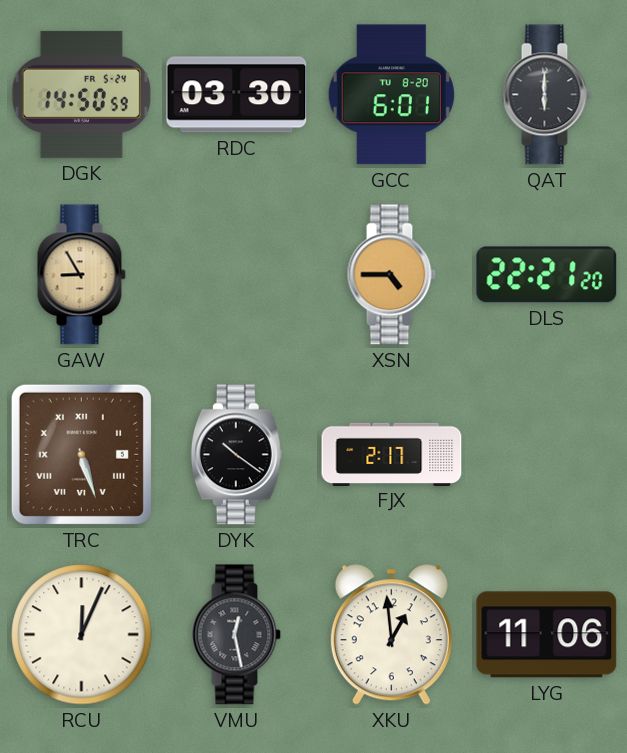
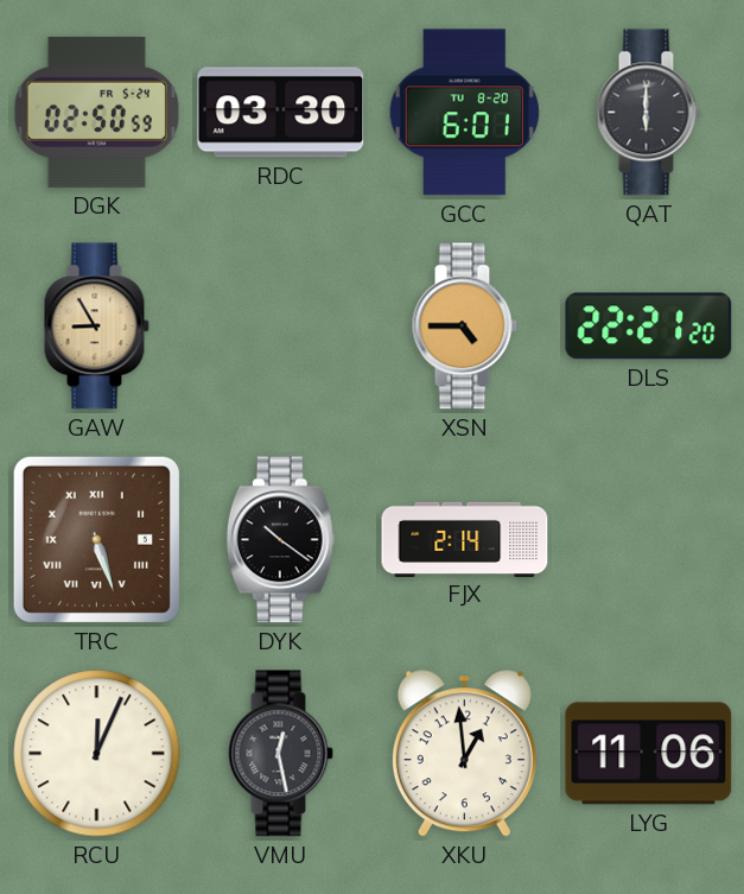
DGK: 14:50 -> 02:50 (96, 112)
FJX: 2:17 -> 2:14 (465, 539)
